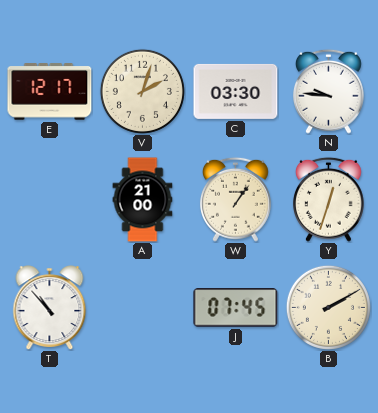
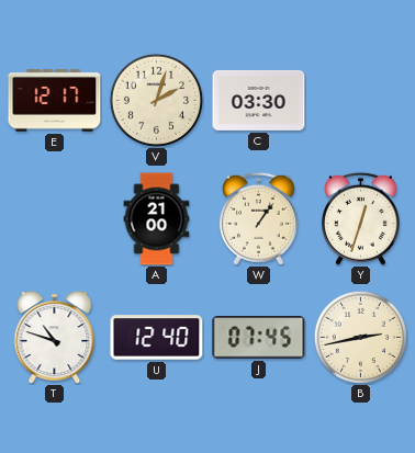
N: 9:46 -> none (328, 91)
T: 10:53 -> 10:48 (55, 338)
U: none -> 12:40 (157, 338)
B: 2:10 -> 2:43 (360, 337)
